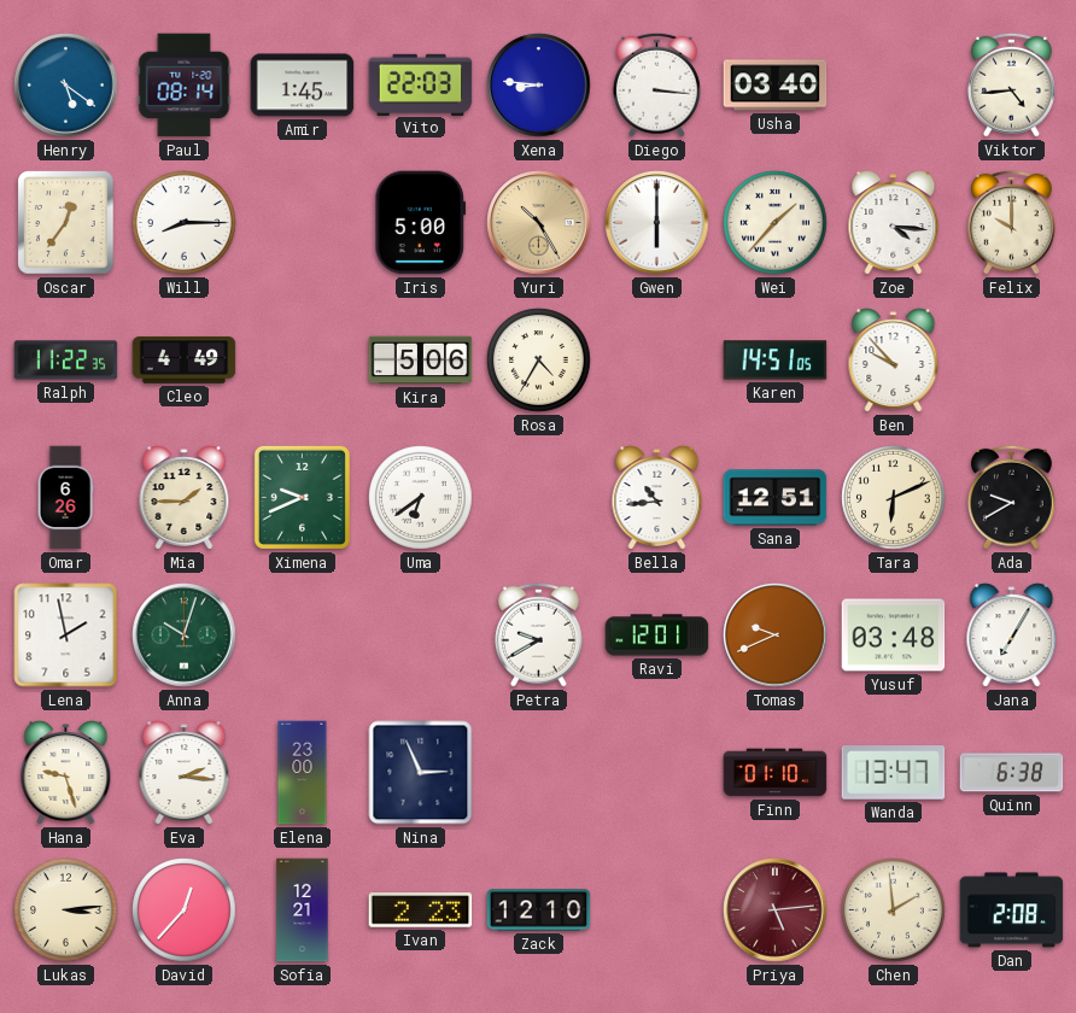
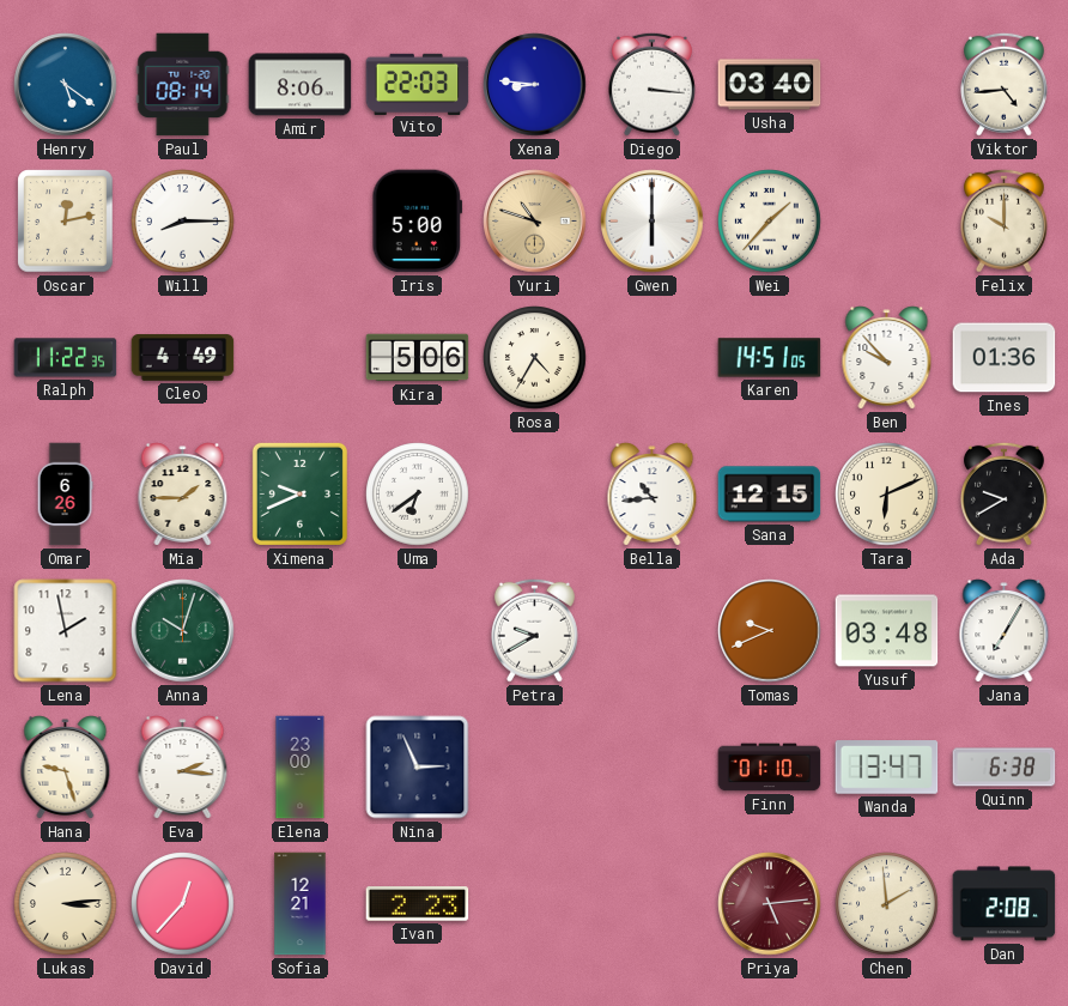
Amir: 1:45 -> 8:06 (301, 85)
Oscar: 12:36 -> 12:13 (66, 222)
Yuri: 10:25 -> 10:48 (535, 222)
Zoe: 4:16 -> none (894, 223)
Ines: none -> 01:36 (1005, 358)
Sana: 12:51 -> 12:15 (770, 495)
Ravi: 12:01 -> none (657, 636)
Zack: 12:10 -> none (539, 910)
